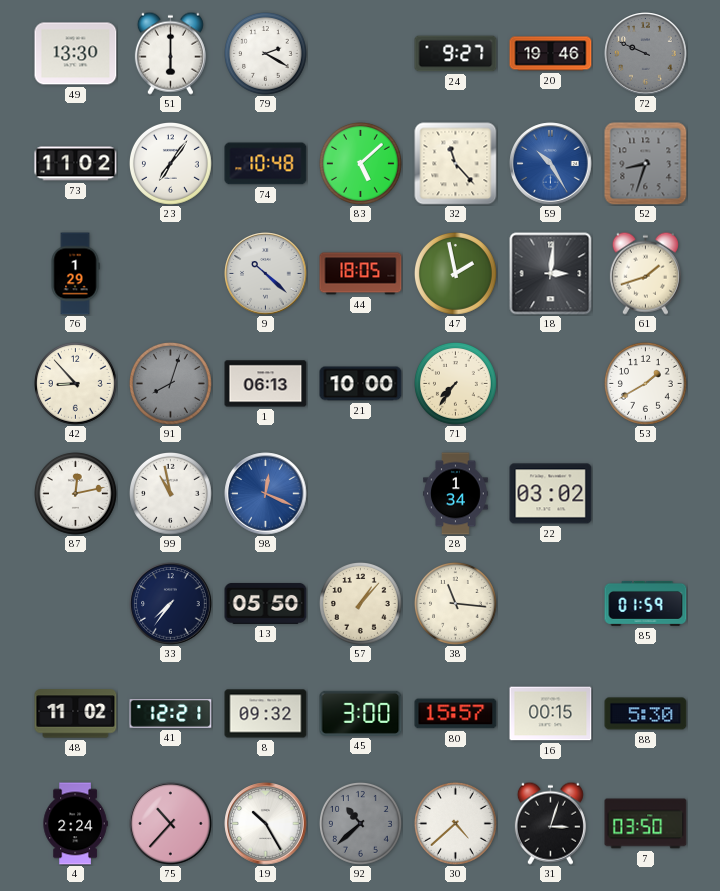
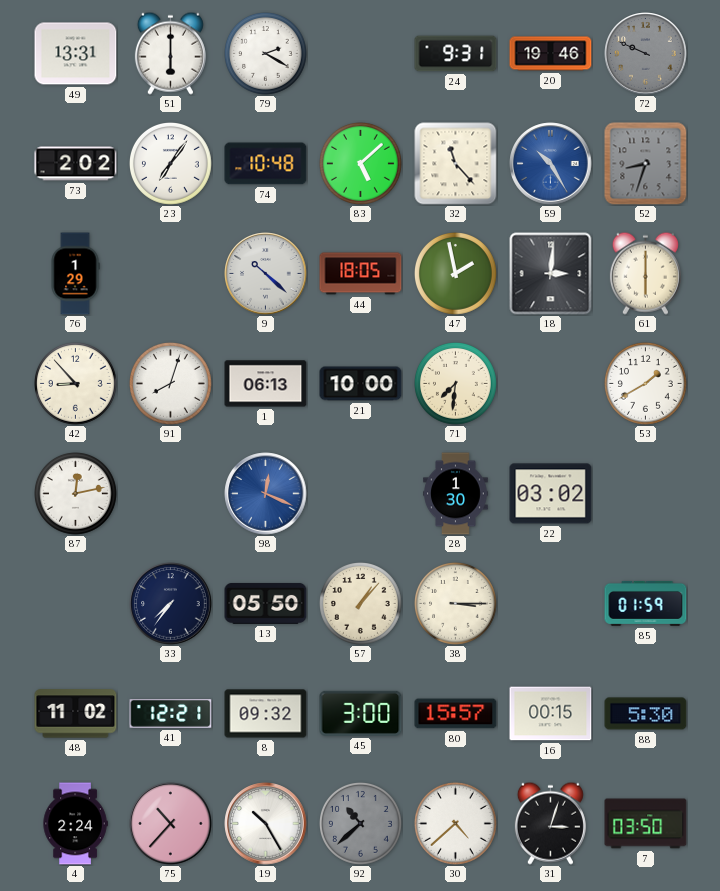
49: 13:30 -> 13:31 (76, 54)
24: 9:27 -> 9:31 (456, 54)
73: 11:02 -> 2:02 (76, 164)
61: 1:42 -> 6:00 (645, 273)
91 dial: grey -> white (171, 384)
71: 7:36 -> 7:31 (456, 384)
99: 10:58 -> none (171, 494)
28: 1:34 -> 1:30 (456, 494)
38: 11:16 -> 3:15 (456, 604)
